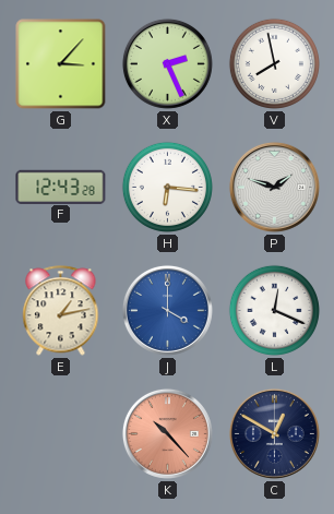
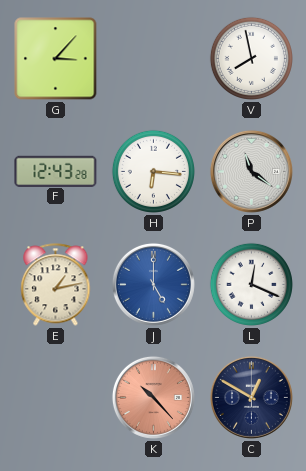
X: 2:26 -> none (167, 63)
P: 1:48 -> 11:21 (251, 171)
J: 4:00 -> 5:00 (153, 284)
